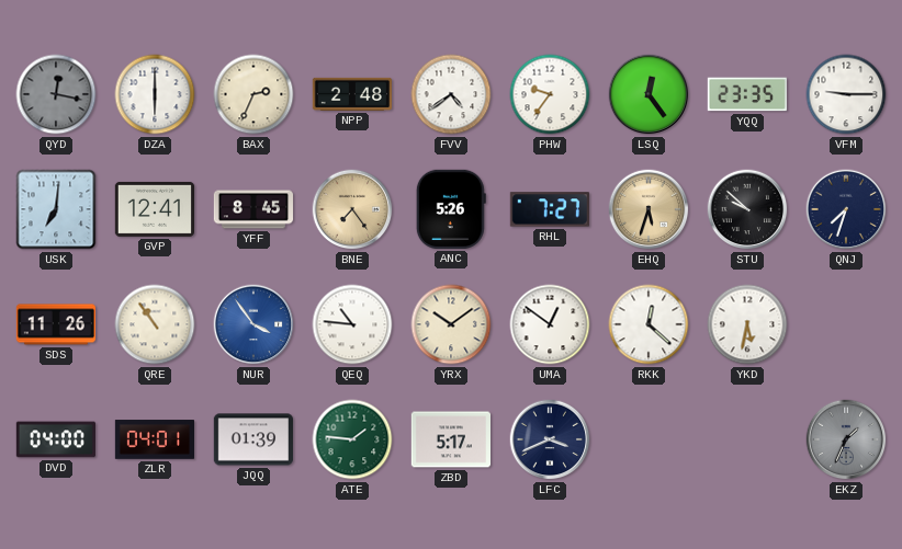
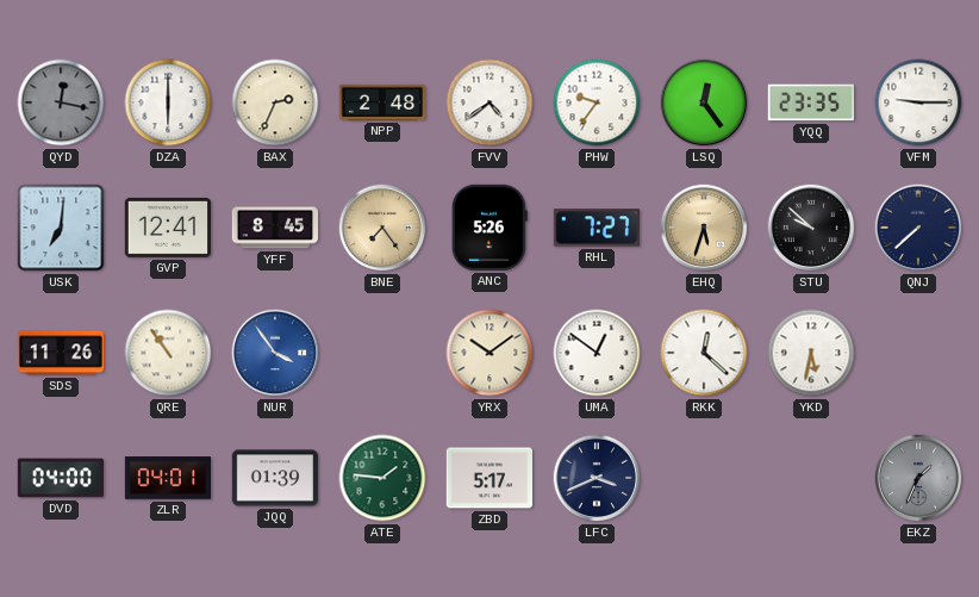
QNJ: 7:33 -> 7:38 (918, 228)
QEQ: 10:46 -> none (352, 324)
